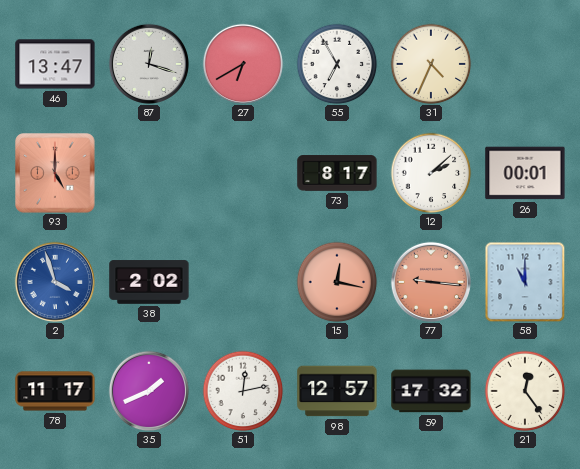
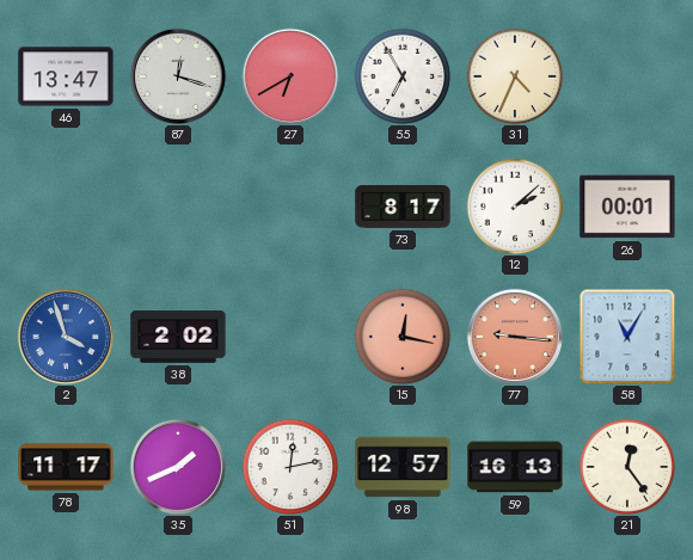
93: 5:00 -> none (55, 173)
58: 11:00 -> 11:05 (627, 337)
59: 17:32 -> 16:13 (515, 467)
